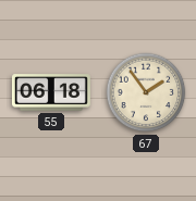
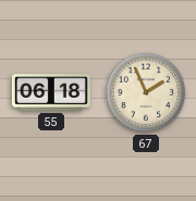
67: 1:54 -> 1:56 (146, 92)
